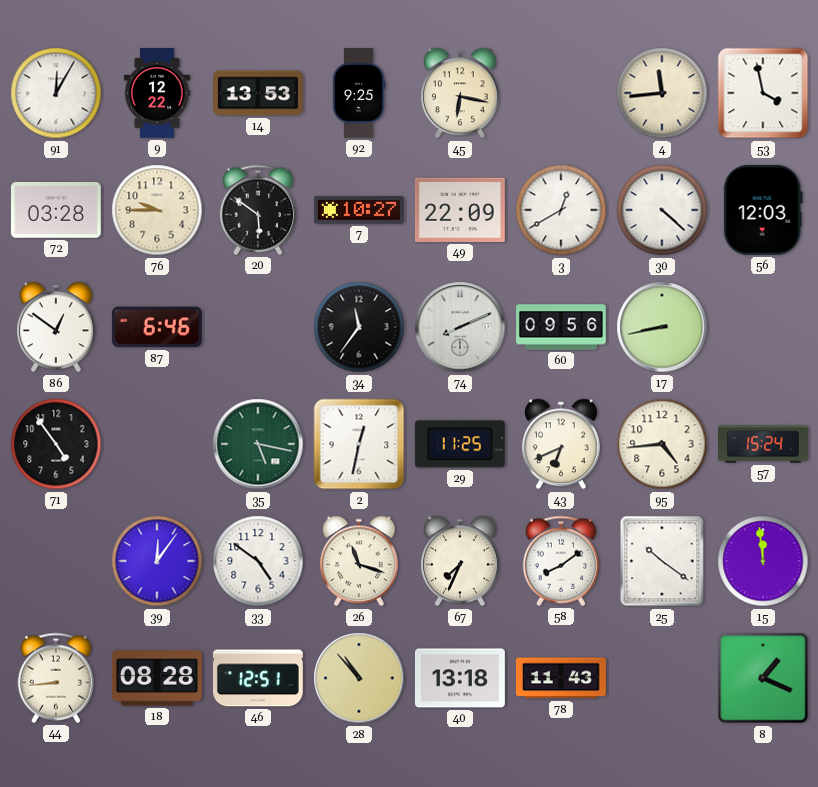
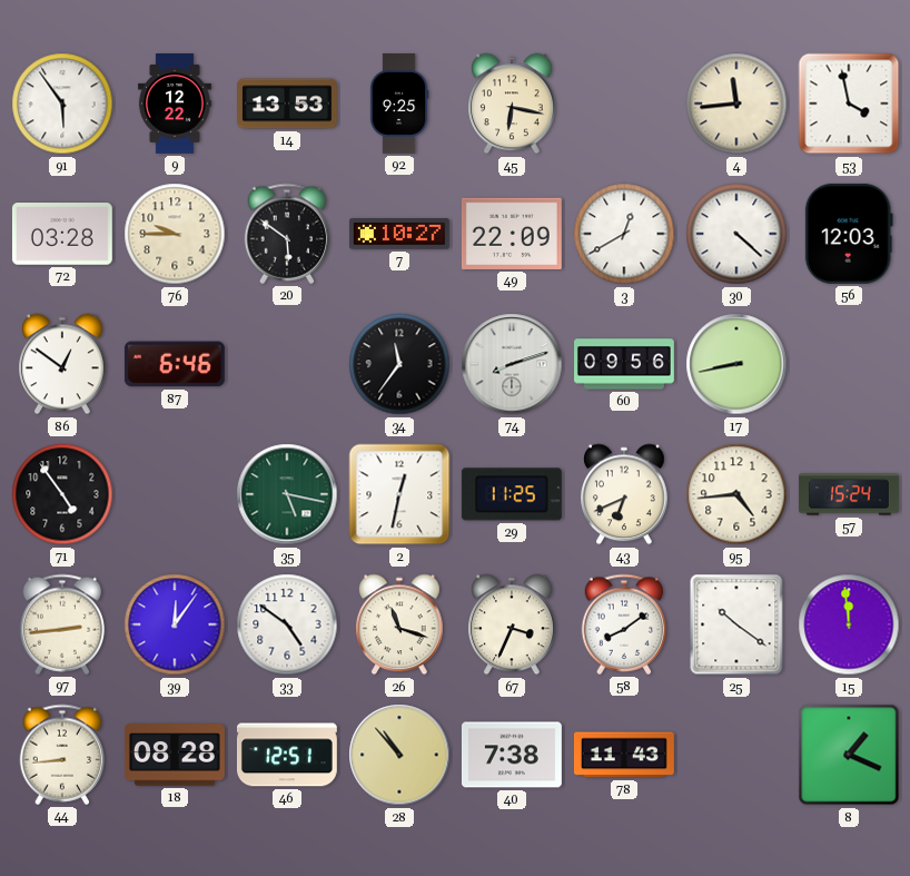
91: 12:05 -> 5:54 (62, 104)
74: 8:11 -> 8:12 (512, 364)
97: none -> 2:44 (62, 624)
67: 7:34 -> 3:34 (513, 624)
40: 13:18 -> 7:38 (512, 755)
